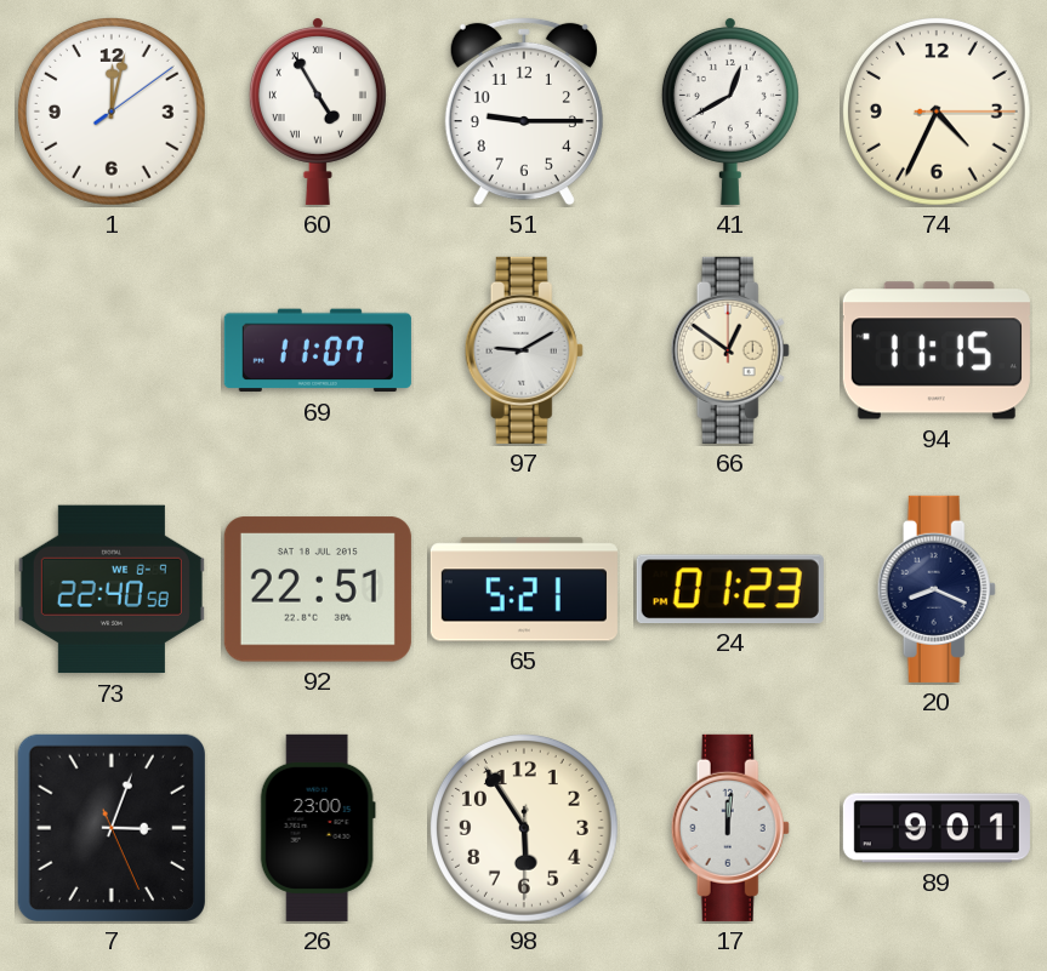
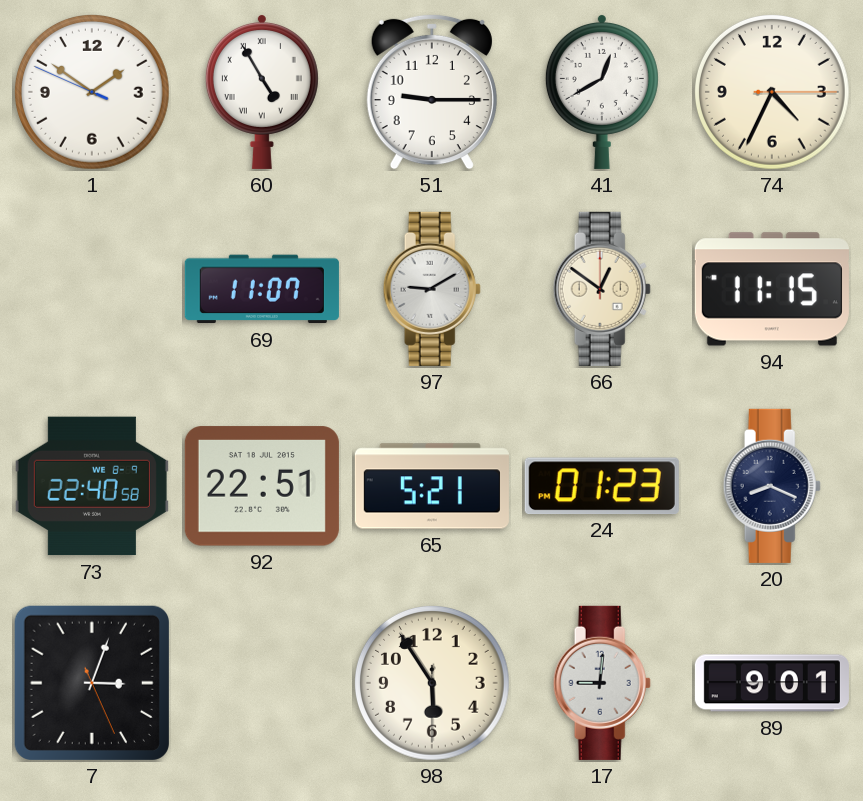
1: 12:02 -> 1:50 (92, 92)
26: 23:00 -> none (318, 828)
17: 12:01 -> 9:01 (602, 683)
